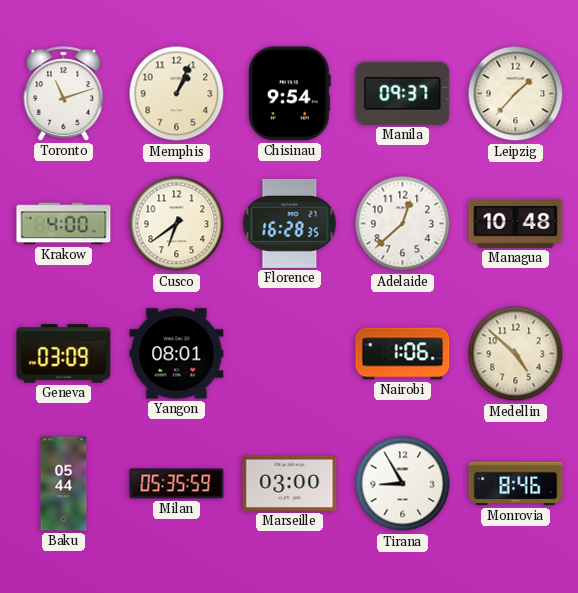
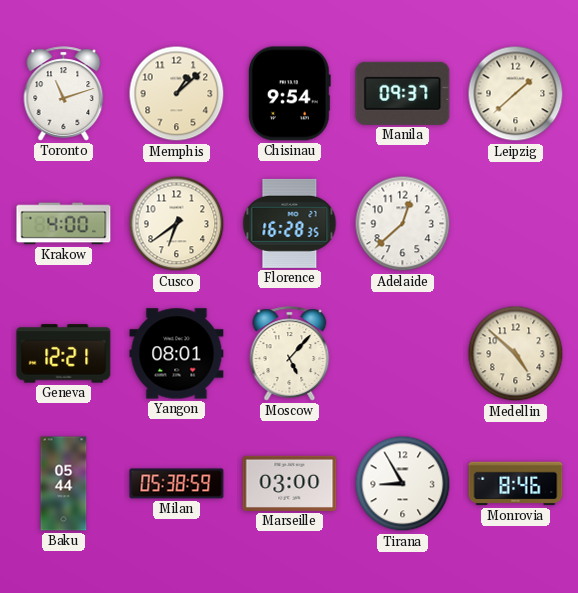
Memphis: 1:04 -> 1:08 (177, 94)
Leipzig: 1:37 -> 1:38 (516, 94)
Managua: 10:48 -> none (516, 223)
Geneva: 03:09 -> 12:21 (64, 354)
Moscow: none -> 5:07 (290, 354)
Nairobi: 1:06 -> none (403, 354)
Milan: 05:35 -> 05:38 (177, 484)
